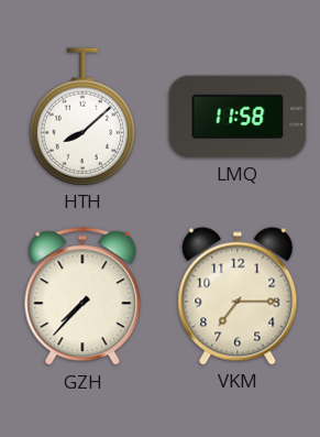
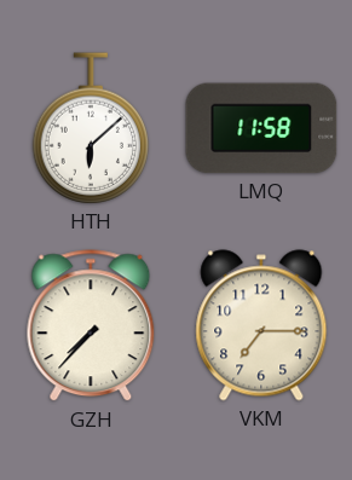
HTH: 8:08 -> 6:08 (90, 128)
